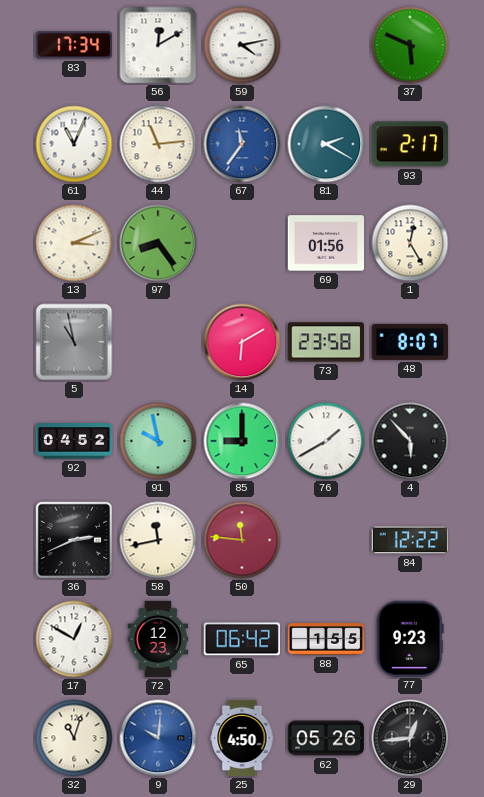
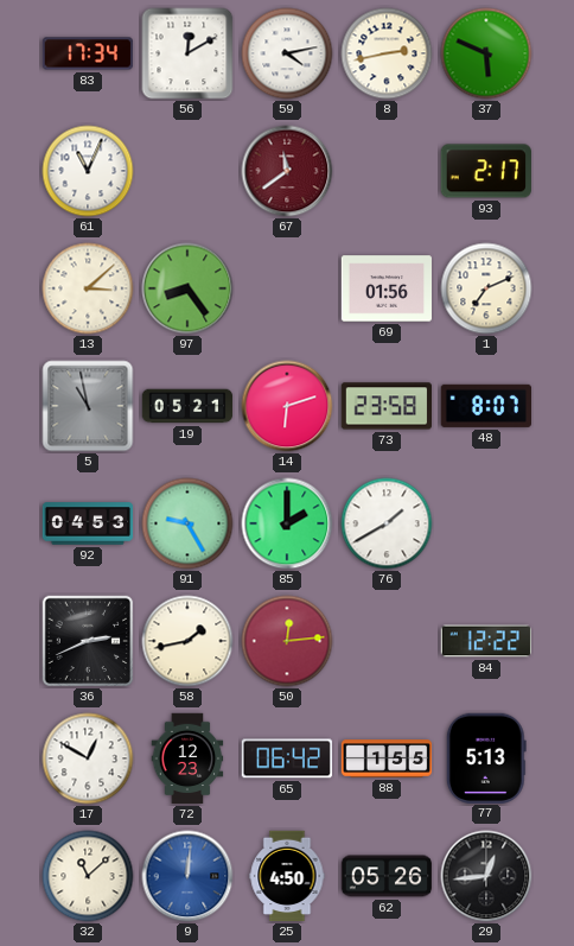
8: none -> 2:43 (387, 53)
44: 11:14 -> none (158, 144)
67: 11:36 -> 11:39 (287, 171)
67 dial: blue -> burgundy (287, 171)
81: 2:20 -> none (326, 144)
13: 3:11 -> 3:08 (88, 288)
1: 12:25 -> 7:11 (486, 288)
19: none -> 05:21 (187, 406)
14: 6:10 -> 6:12 (287, 406)
92: 04:52 -> 04:53 (88, 523)
91: 9:58 -> 9:25 (187, 523)
85: 9:00 -> 2:00 (287, 523)
4: 5:53 -> none (410, 441)
58: 11:43 -> 1:43 (187, 641)
50: 11:46 -> 12:14 (287, 641)
77: 9:23 -> 5:13 (486, 757)
32: 11:03 -> 11:08 (88, 876)
9: 10:01 -> 12:01 (187, 876)
